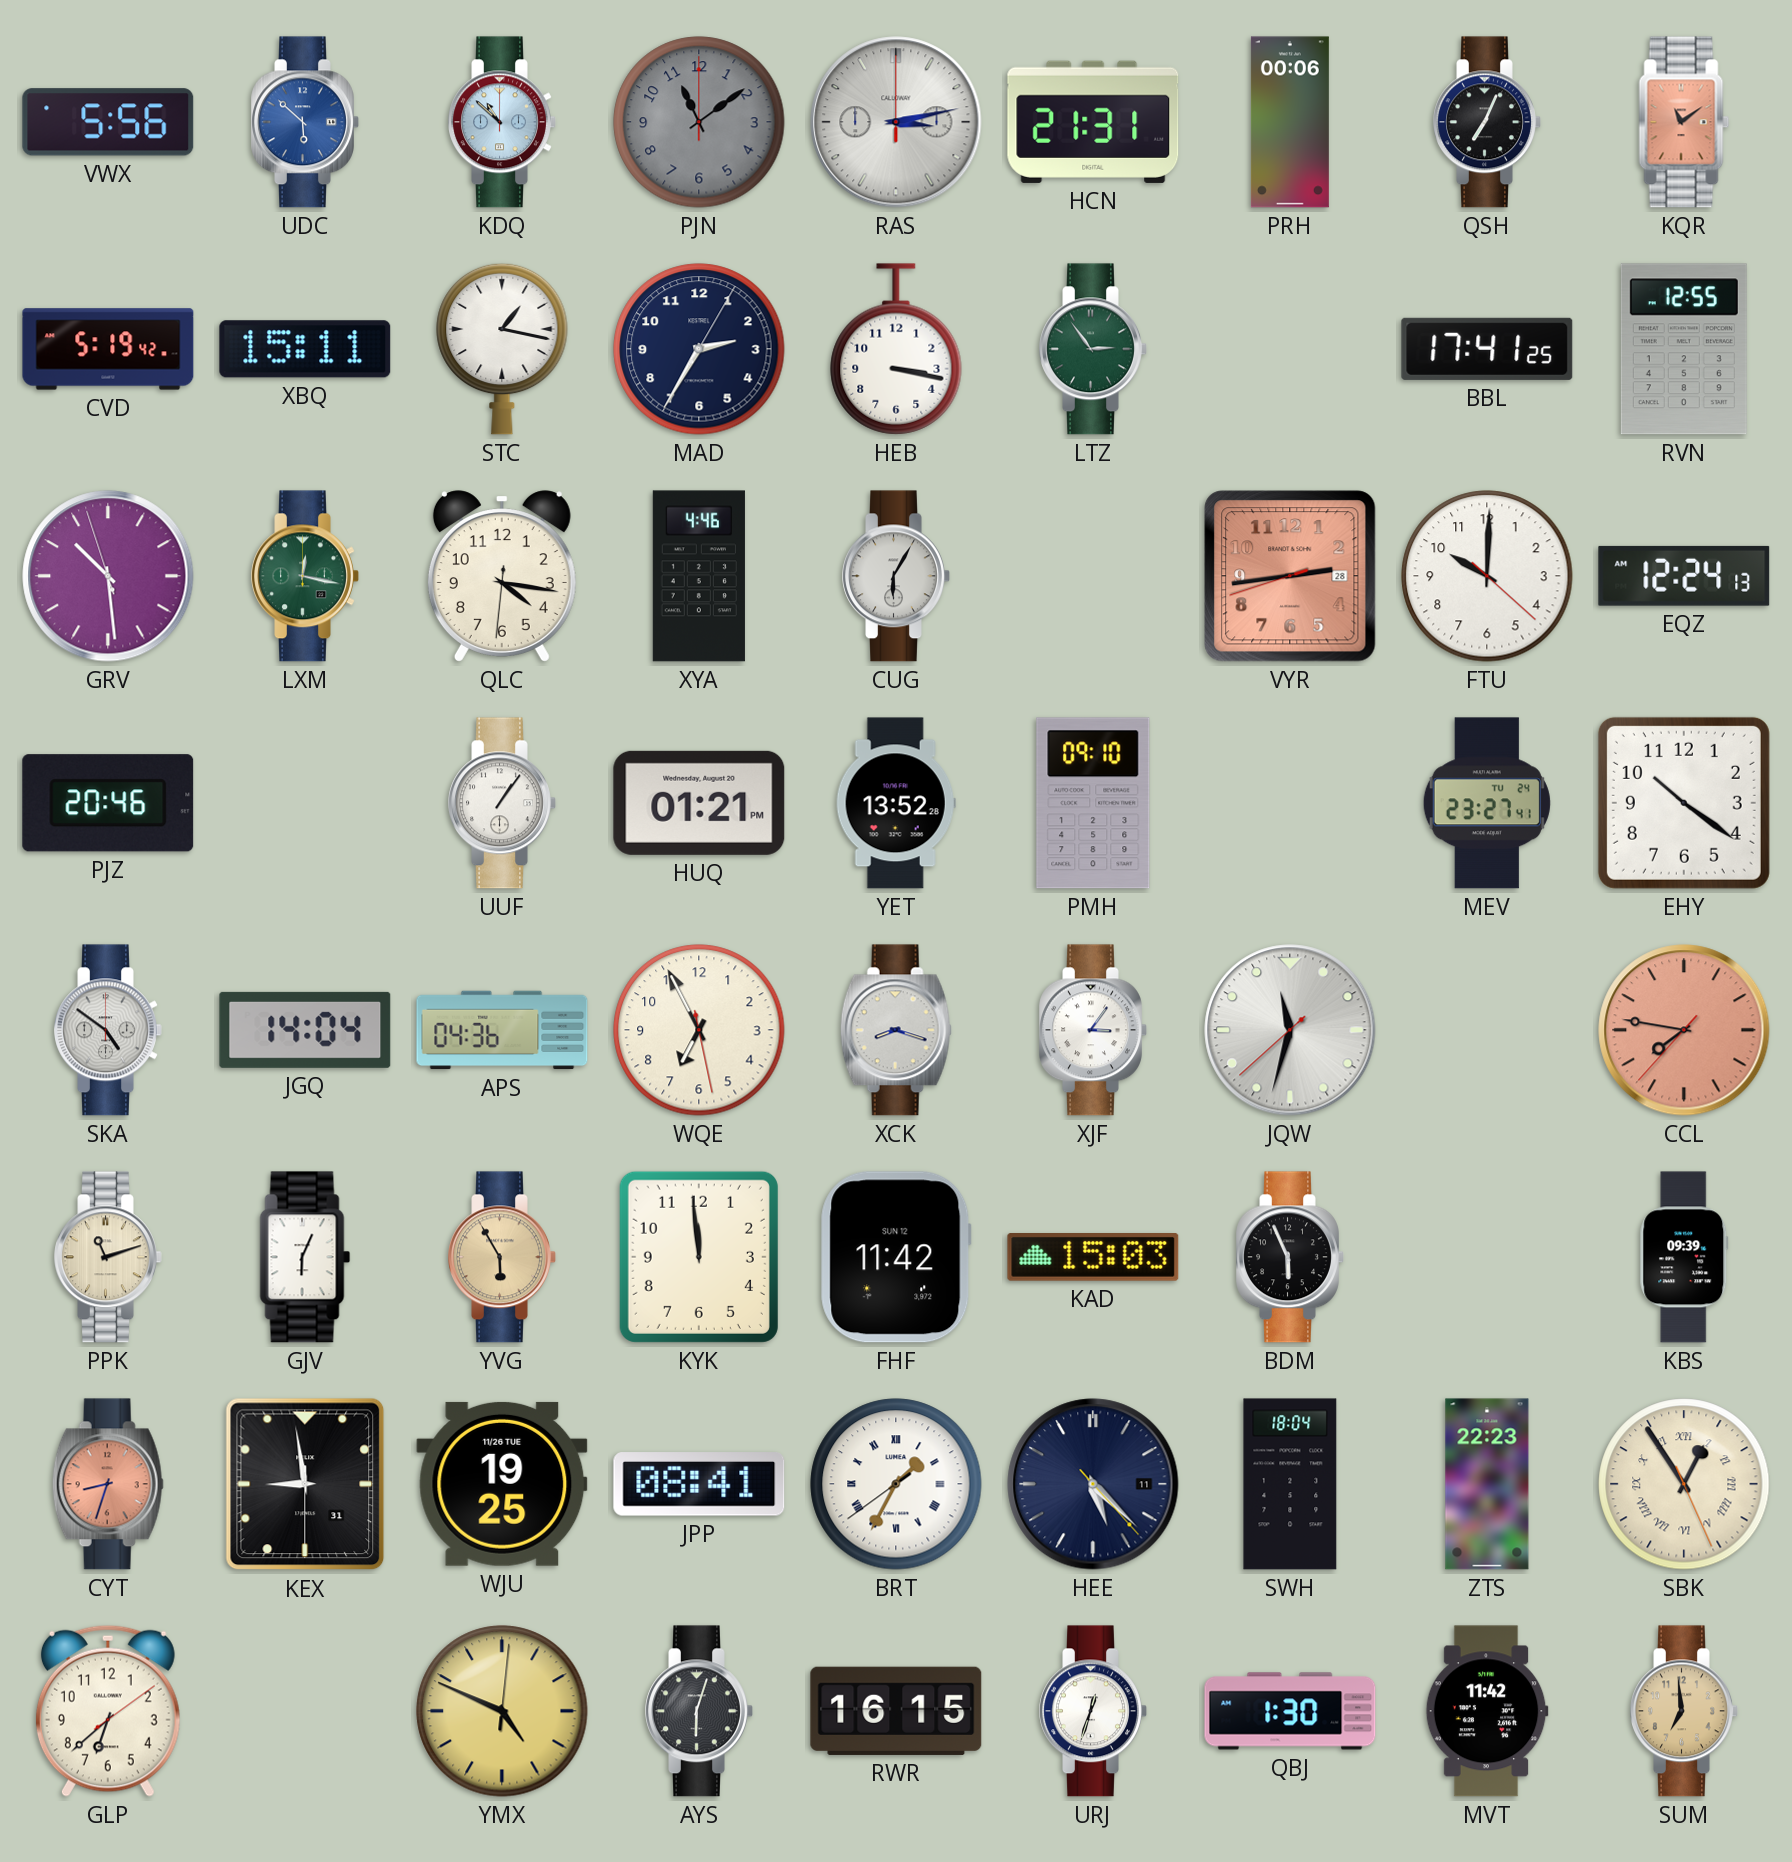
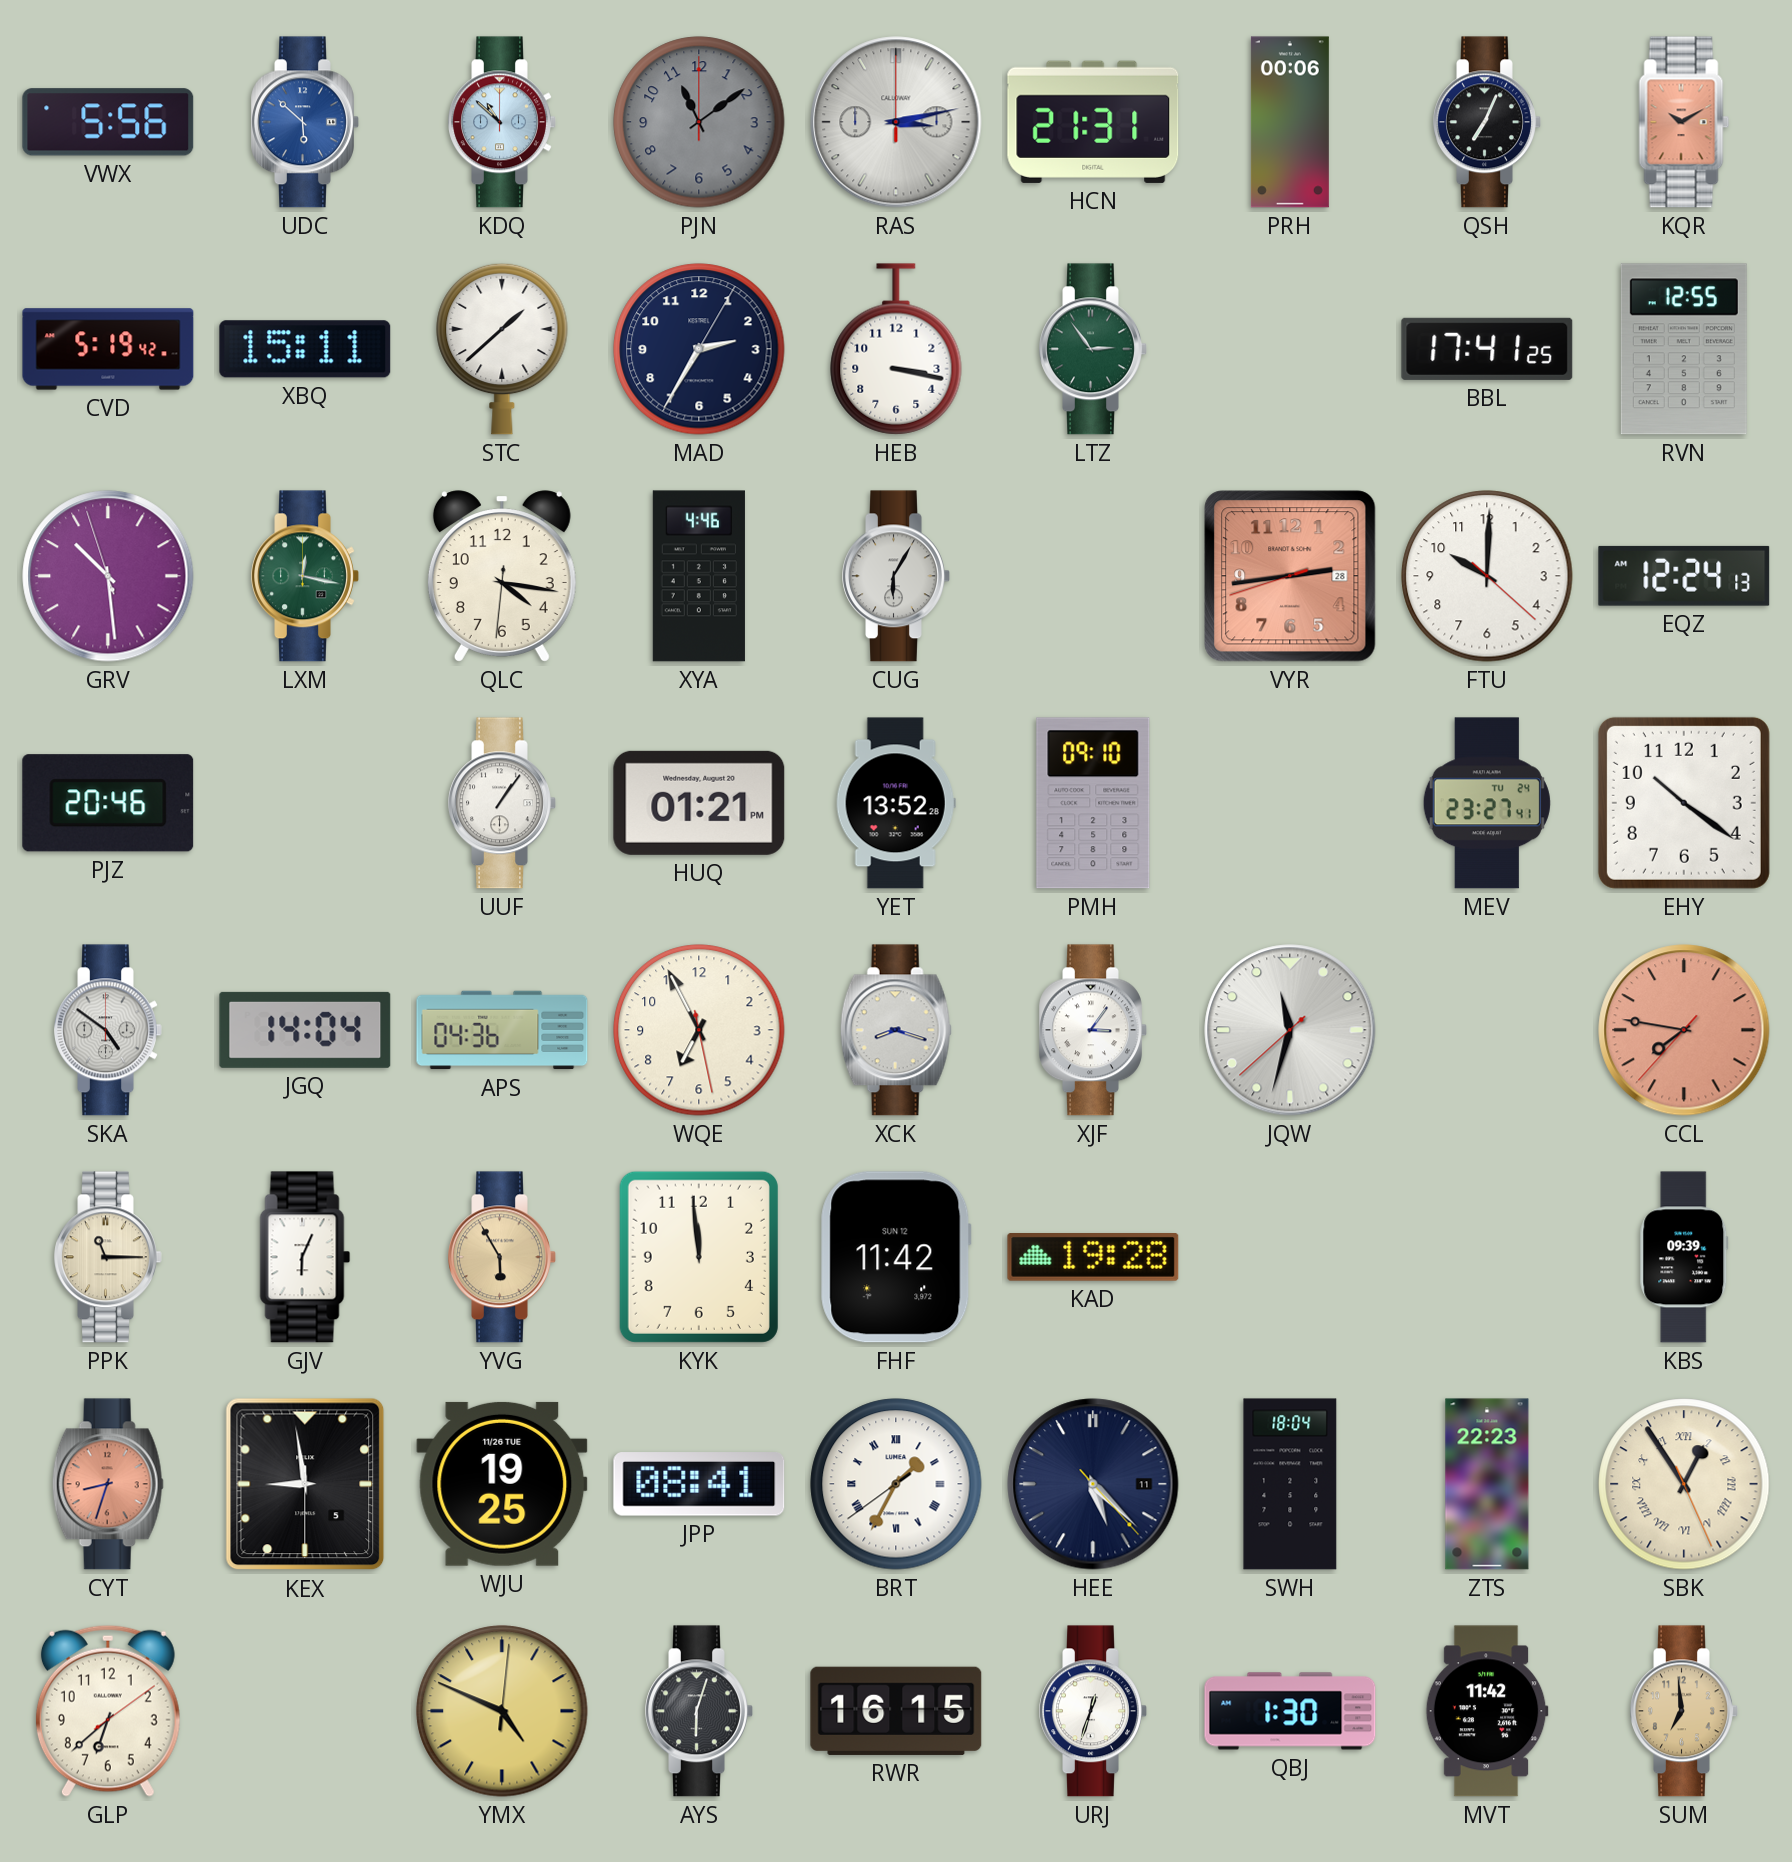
KQR: 11:09 -> 10:10 (1684, 122)
STC: 1:17 -> 1:38 (502, 349)
PPK: 11:12 -> 11:15 (108, 1257)
KAD: 15:03 -> 19:28 (1093, 1258)
BDM: 5:56 -> none (1290, 1257)
KEX date: 31 -> 5 (305, 1484)
